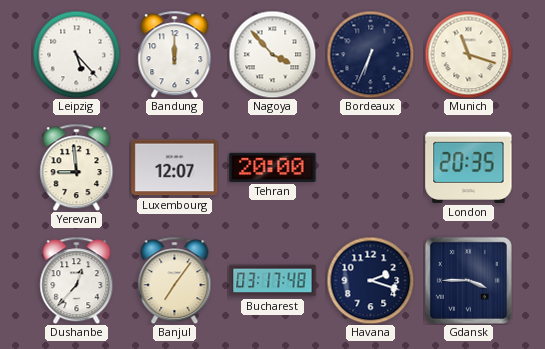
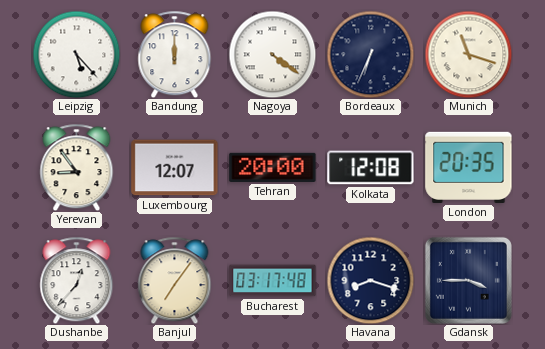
Nagoya: 3:53 -> 4:21 (272, 54)
Yerevan: 8:59 -> 8:54 (77, 167)
Kolkata: none -> 12:08 (371, 168)
Havana: 2:18 -> 8:18 (370, 280)
